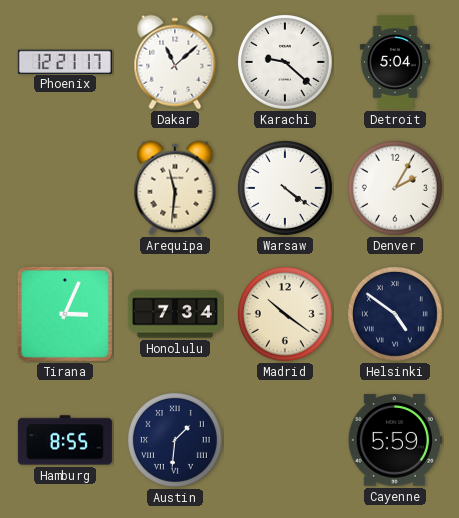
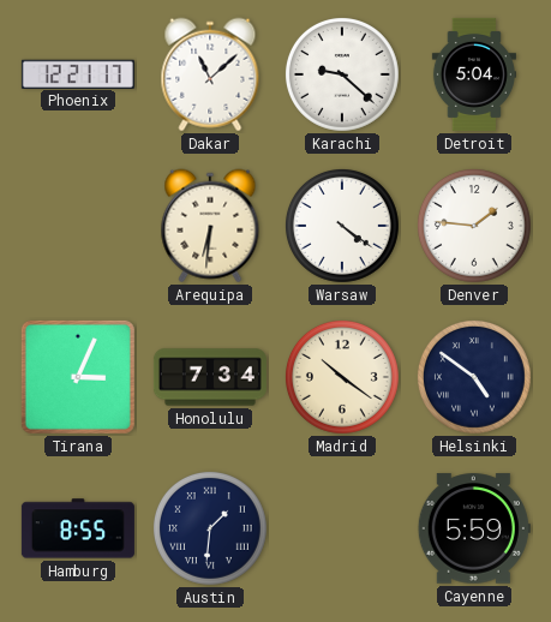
Arequipa: 11:31 -> 6:31 (210, 226)
Denver: 2:05 -> 1:46 (474, 226)
